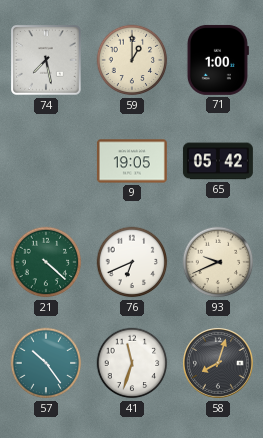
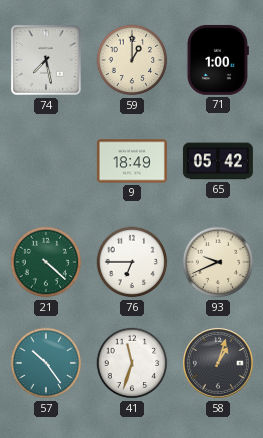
9: 19:05 -> 18:49 (132, 161)
76: 6:41 -> 6:45 (132, 262)
58: 8:03 -> 1:03 (219, 364)
